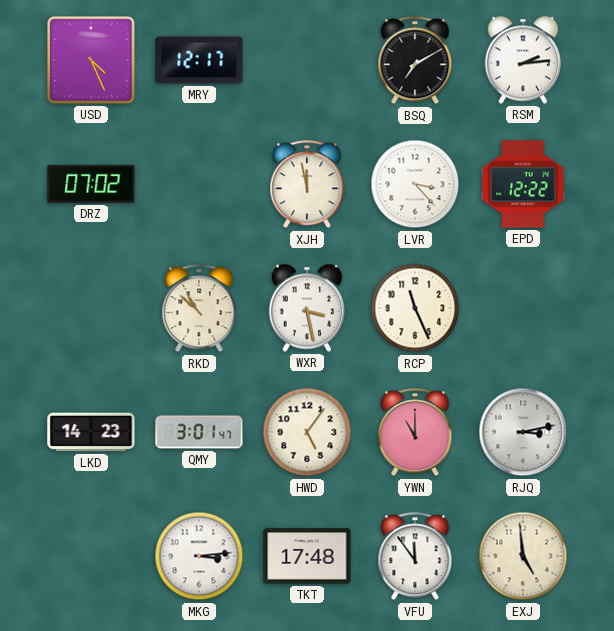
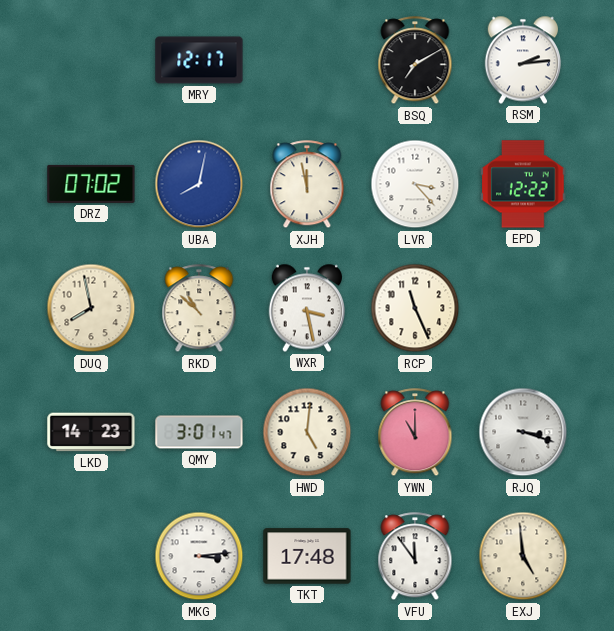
USD: 4:26 -> none (91, 60)
UBA: none -> 8:02 (199, 184)
DUQ: none -> 7:58 (91, 308)
HWD: 5:06 -> 5:01 (307, 432)
RJQ: 3:13 -> 3:18 (523, 432)
